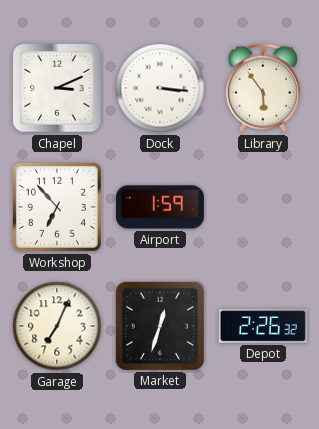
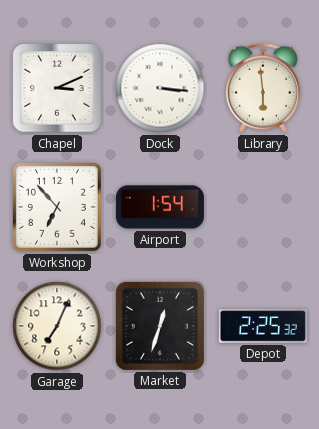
Library: 5:54 -> 5:59 (263, 88)
Airport: 1:59 -> 1:54 (160, 207)
Depot: 2:26 -> 2:25 (263, 326)
